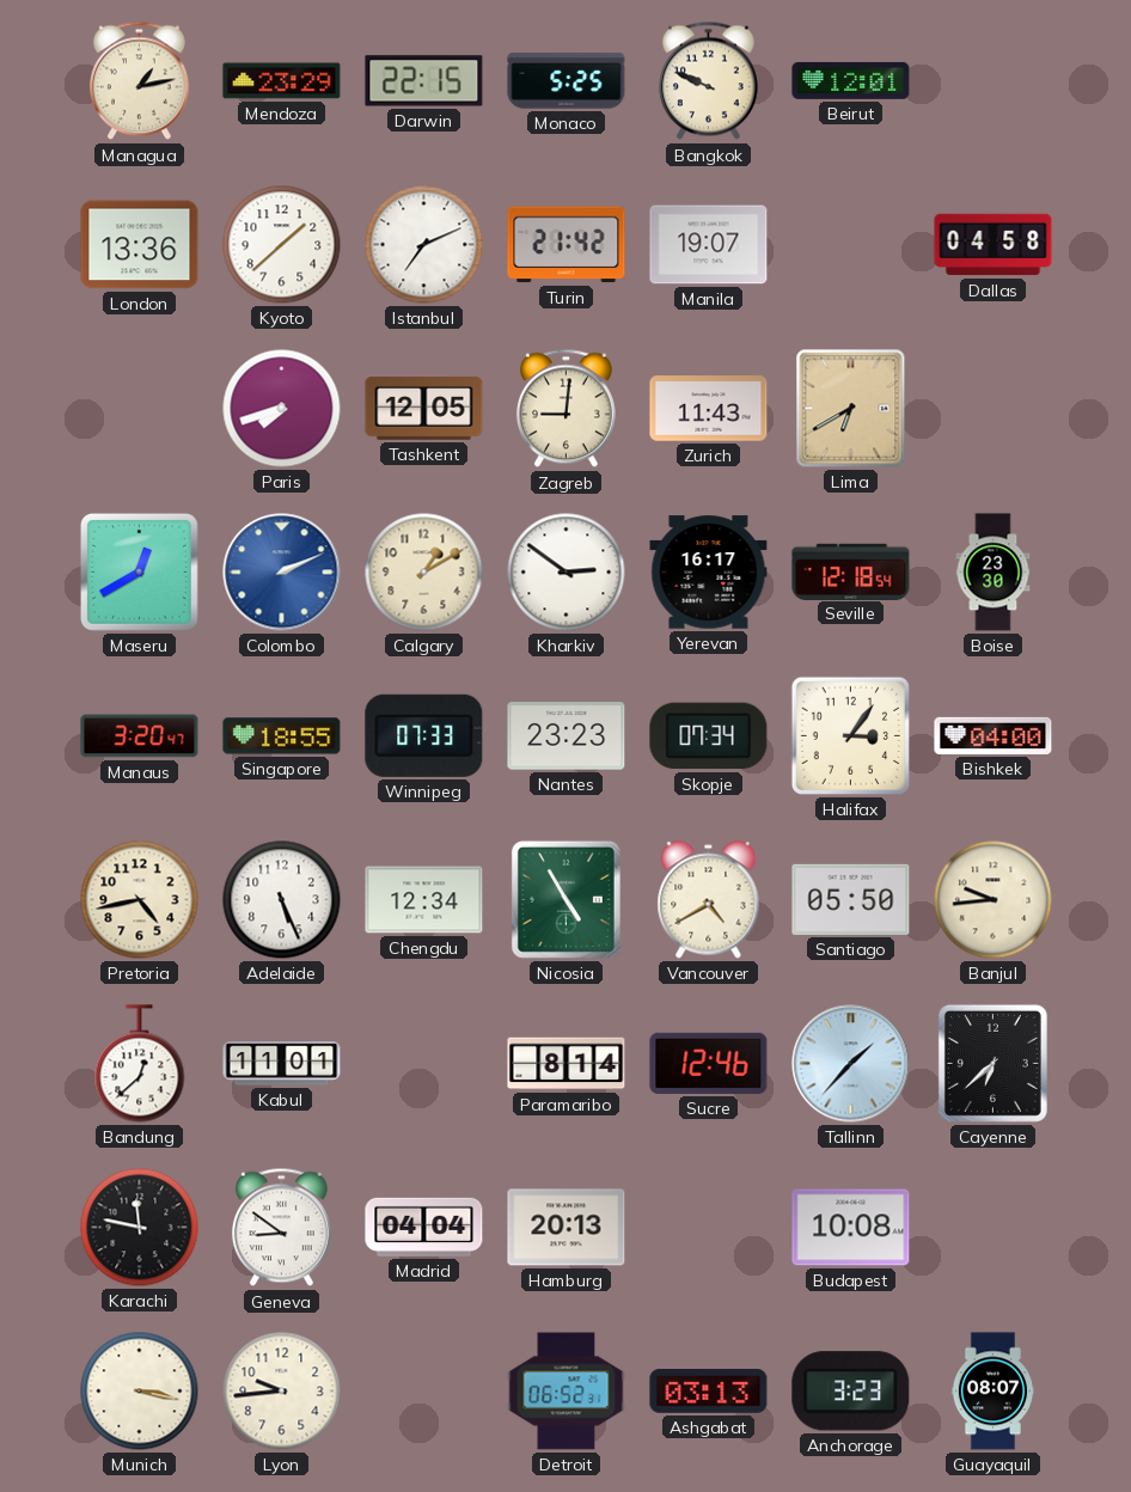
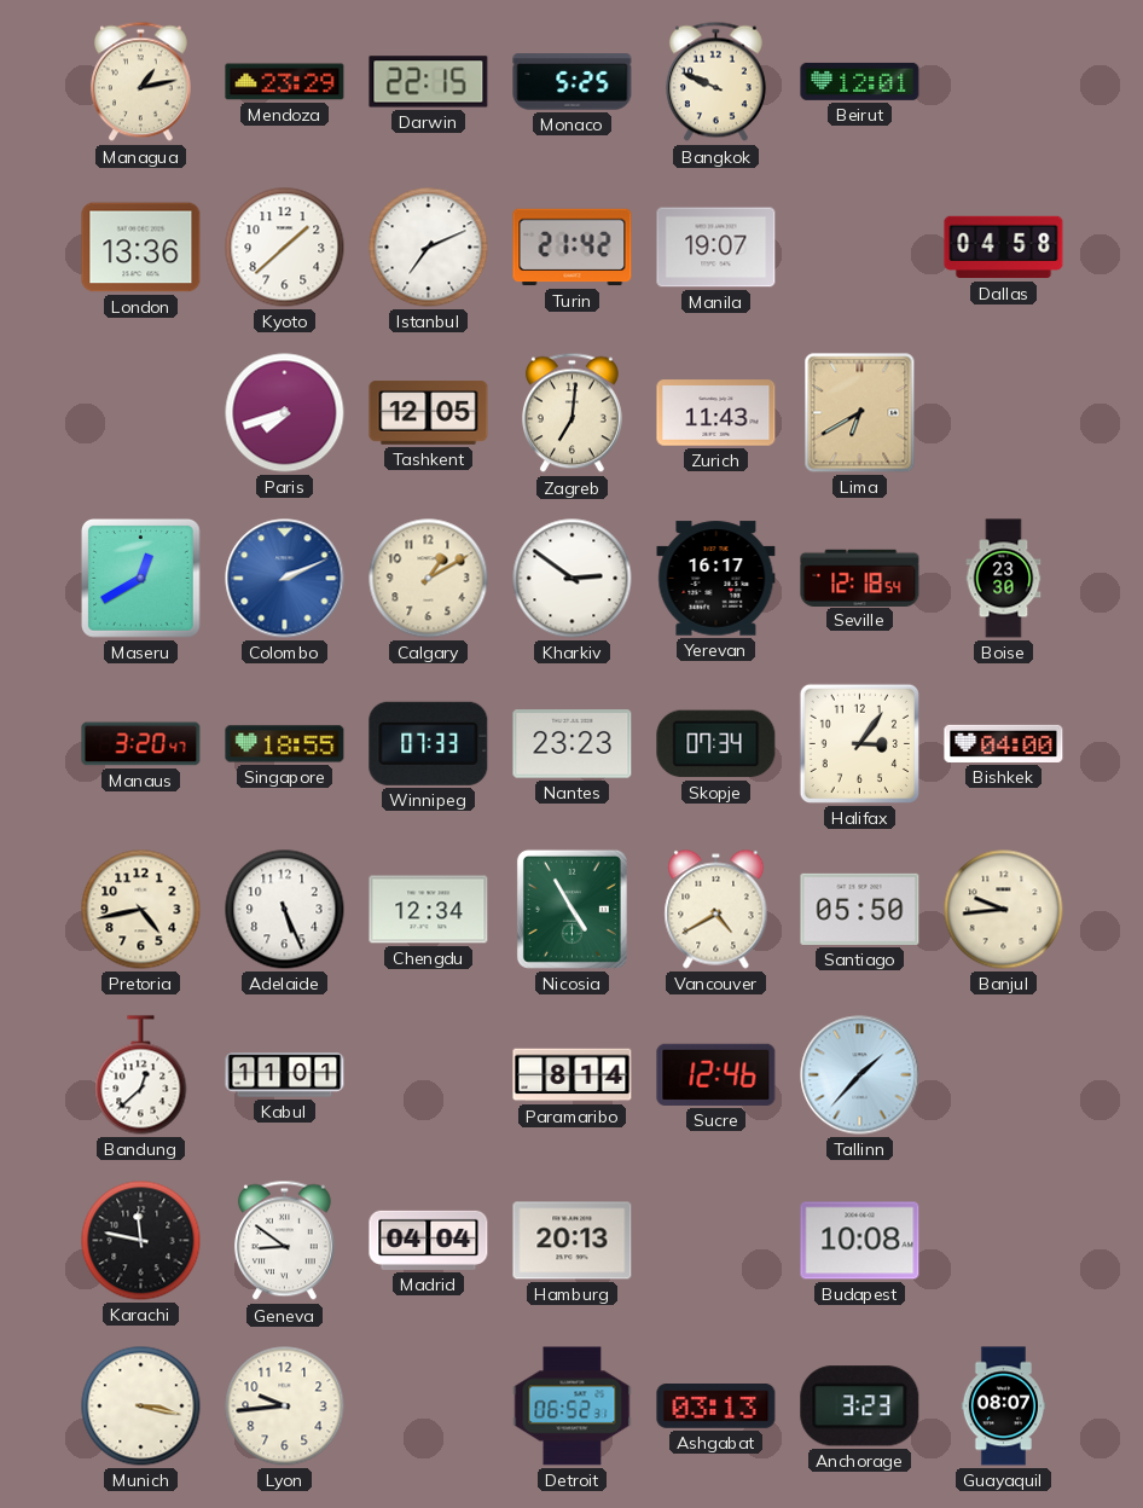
Zagreb: 9:01 -> 7:01 (571, 413)
Cayenne: 6:38 -> none (992, 1063)
